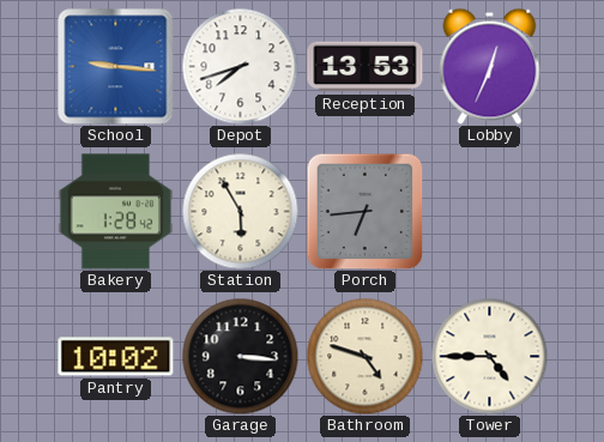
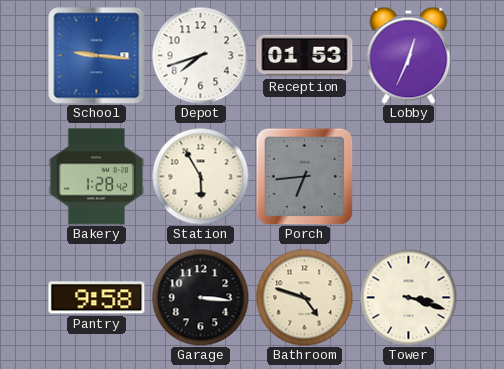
Reception: 13:53 -> 01:53 (305, 56)
Pantry: 10:02 -> 9:58 (97, 298)
Tower: 4:45 -> 3:18 (408, 297)
